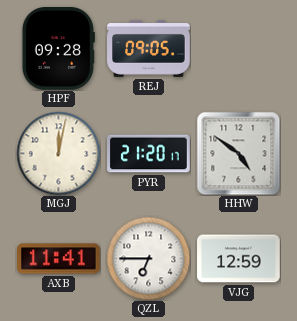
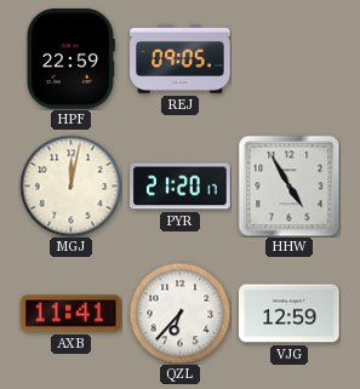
HPF: 09:28 -> 22:59 (70, 59)
HHW: 4:51 -> 4:55 (288, 185)
QZL: 6:45 -> 6:37 (179, 313)
